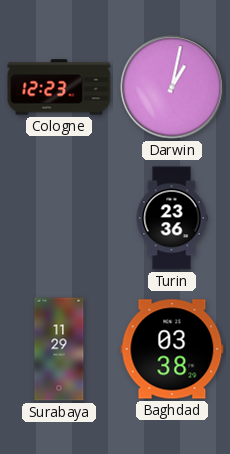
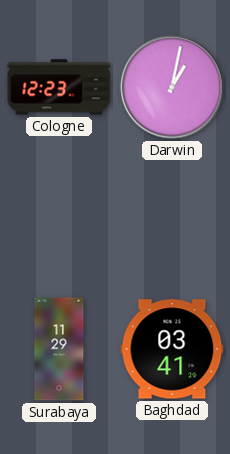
Turin: 23:36 -> none (172, 218)
Baghdad: 03:38 -> 03:41 (172, 349)
